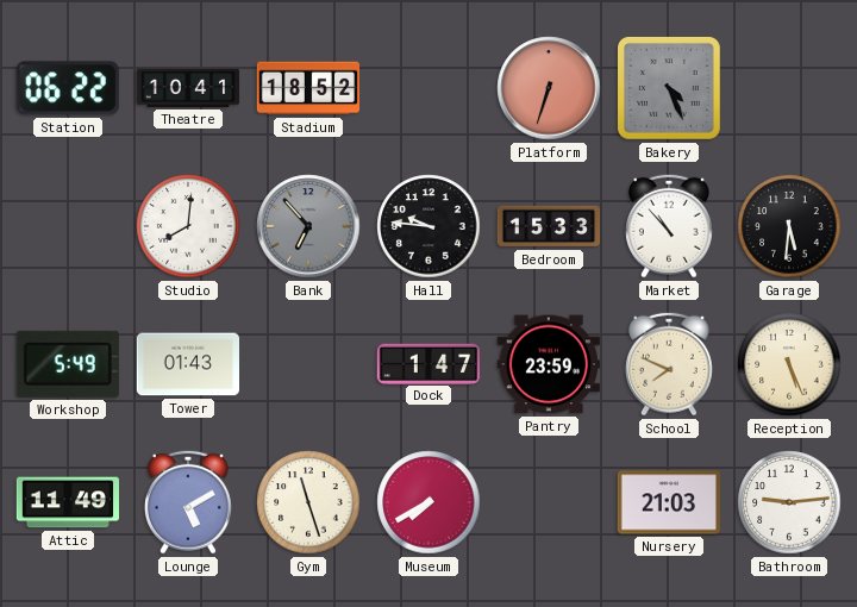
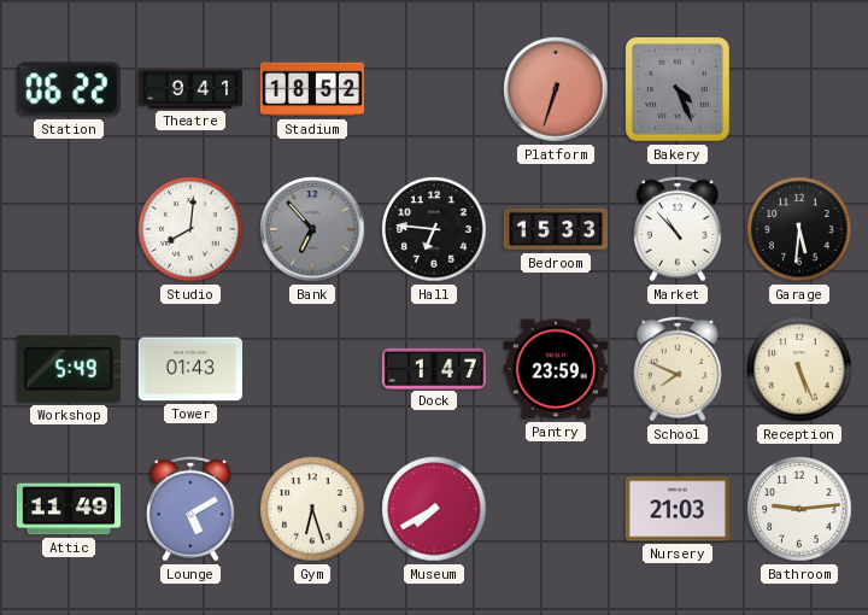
Theatre: 10:41 -> 9:41 (190, 89)
Hall: 9:46 -> 6:46 (434, 229)
Gym: 11:27 -> 6:27 (312, 509)
